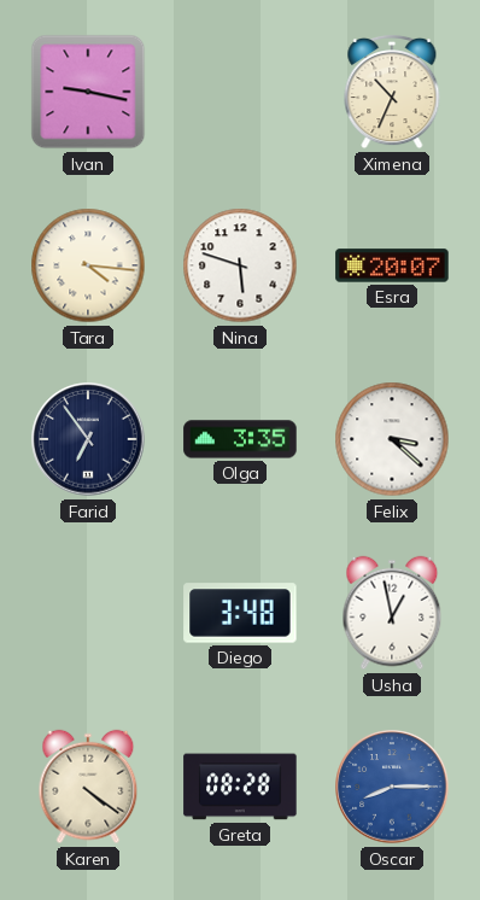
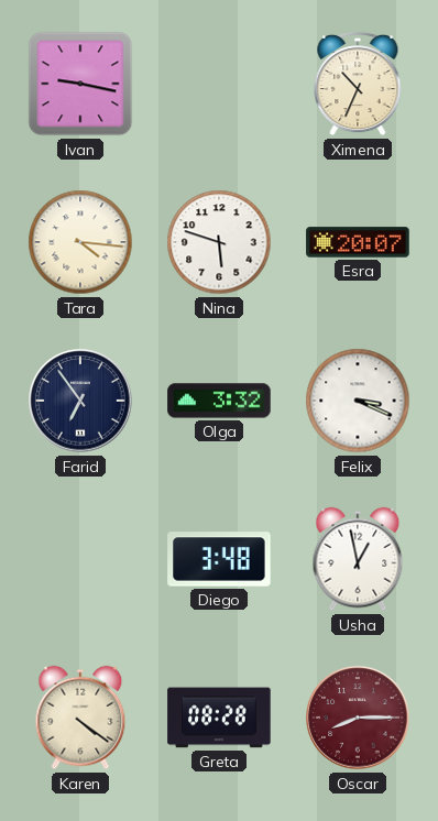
Olga: 3:35 -> 3:32 (219, 401)
Felix: 3:22 -> 3:19 (358, 401)
Oscar dial: blue -> burgundy (358, 718)
